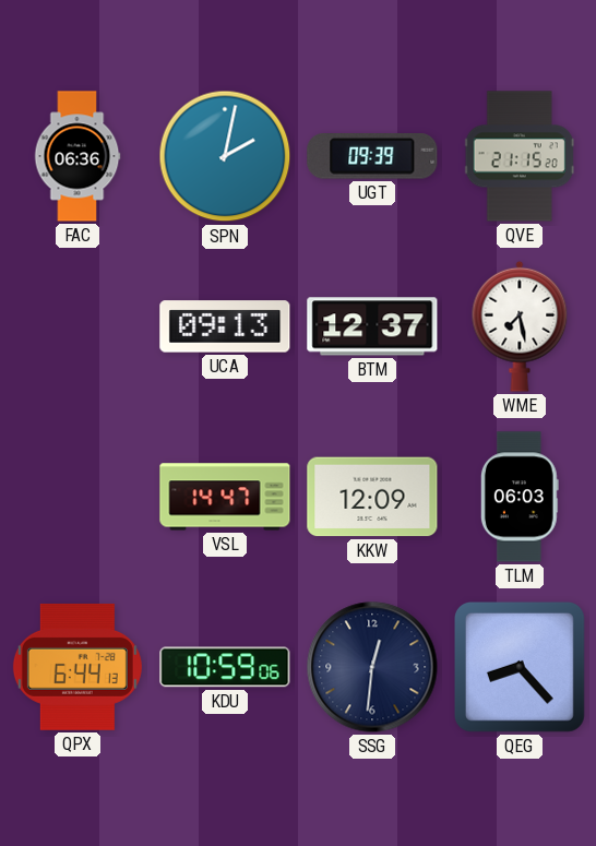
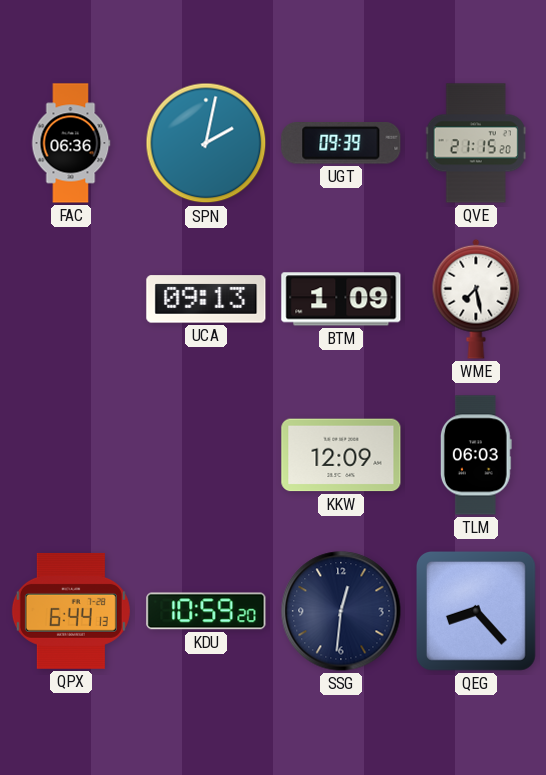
BTM: 12:37 -> 1:09 (341, 299)
VSL: 14:47 -> none (225, 497)
KDU: 10:59:06 -> 10:59:20 (206, 611)
